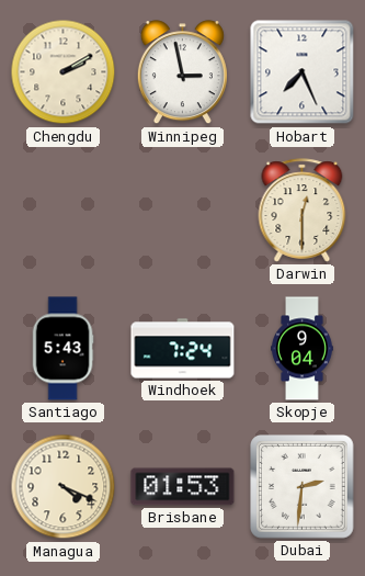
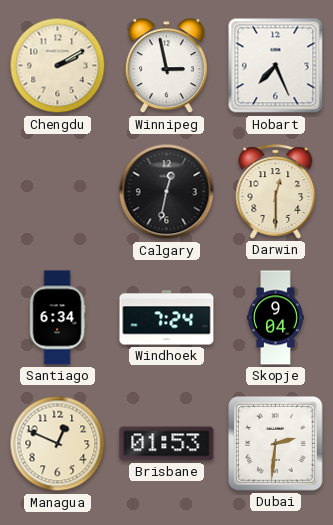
Calgary: none -> 12:32 (167, 192)
Santiago: 5:43 -> 6:34 (57, 318)
Managua: 4:19 -> 12:49 (58, 444)
